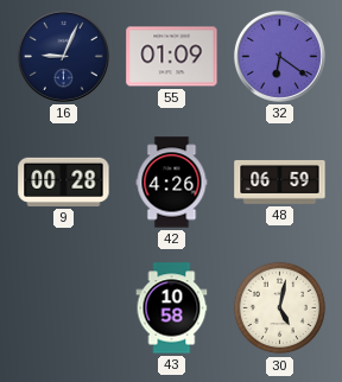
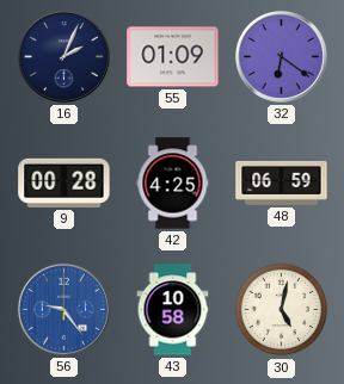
16: 9:04 -> 2:04 (63, 56)
42: 4:26 -> 4:25 (173, 184)
56: none -> 9:24 (63, 309)
